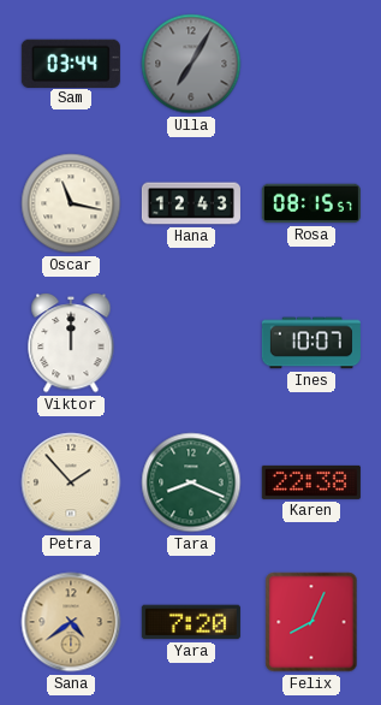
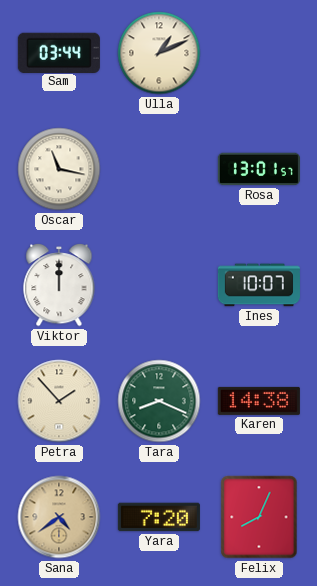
Ulla: 7:05 -> 1:11 (159, 53)
Ulla dial: grey -> cream (159, 53)
Hana: 12:43 -> none (191, 203)
Rosa: 08:15 -> 13:01 (259, 169)
Karen: 22:38 -> 14:38 (259, 401)
